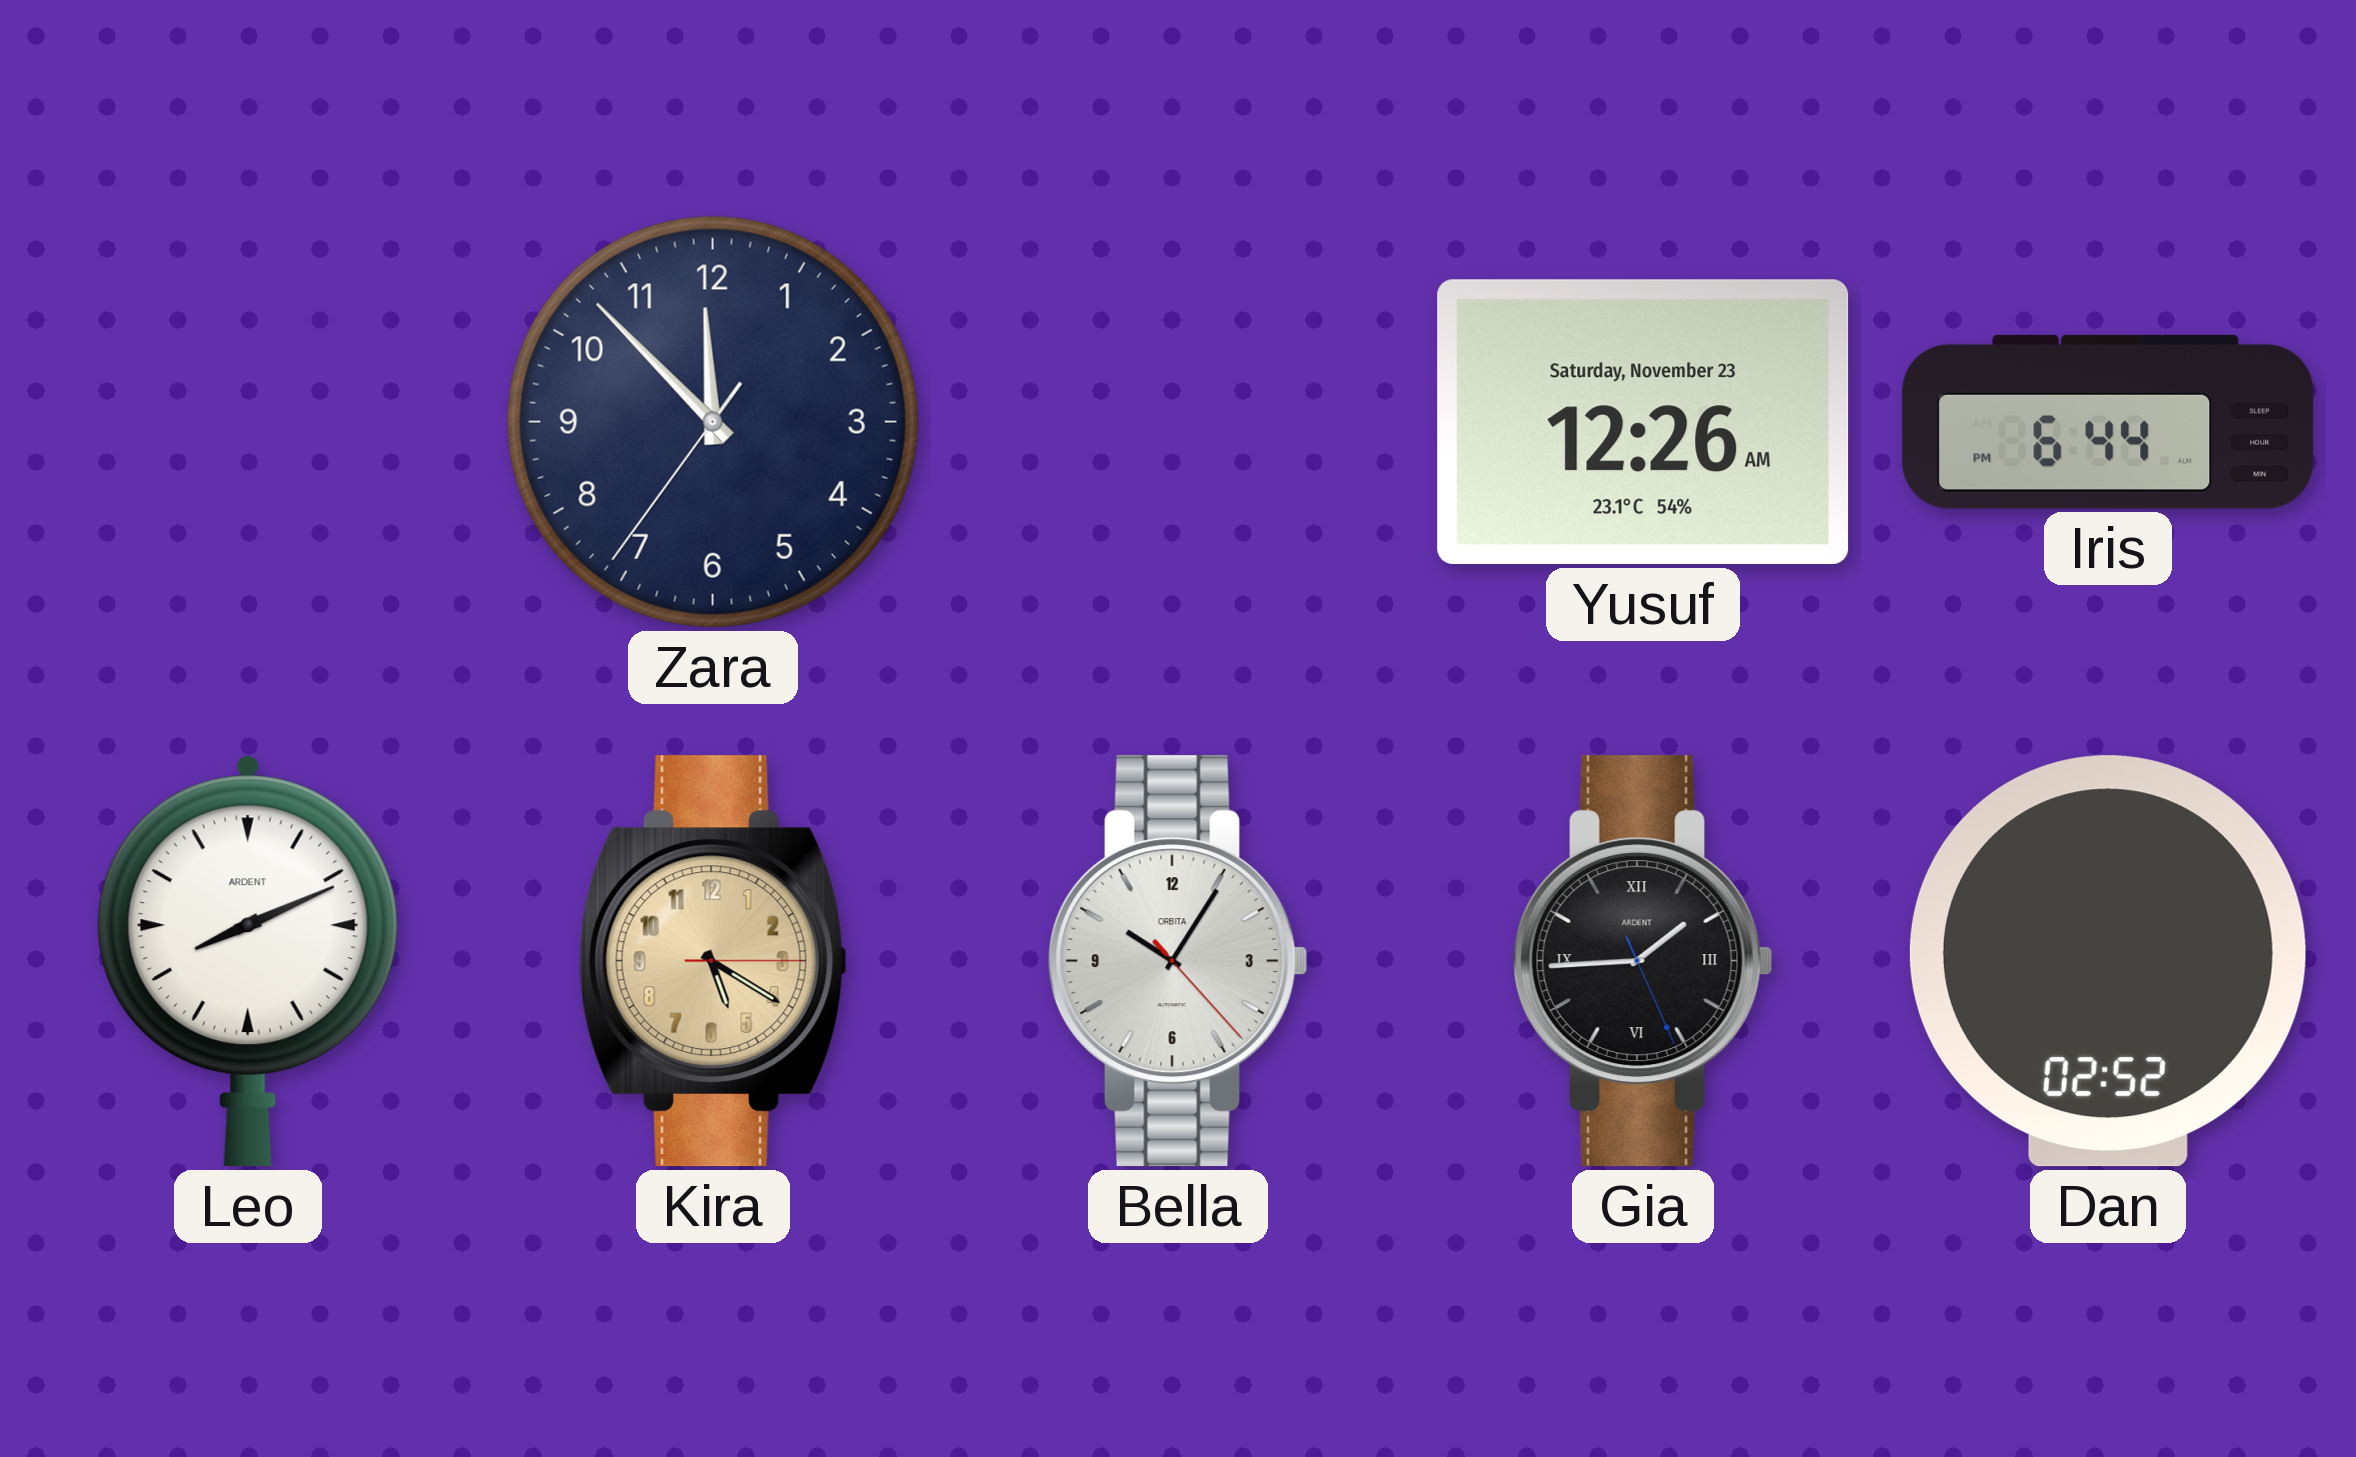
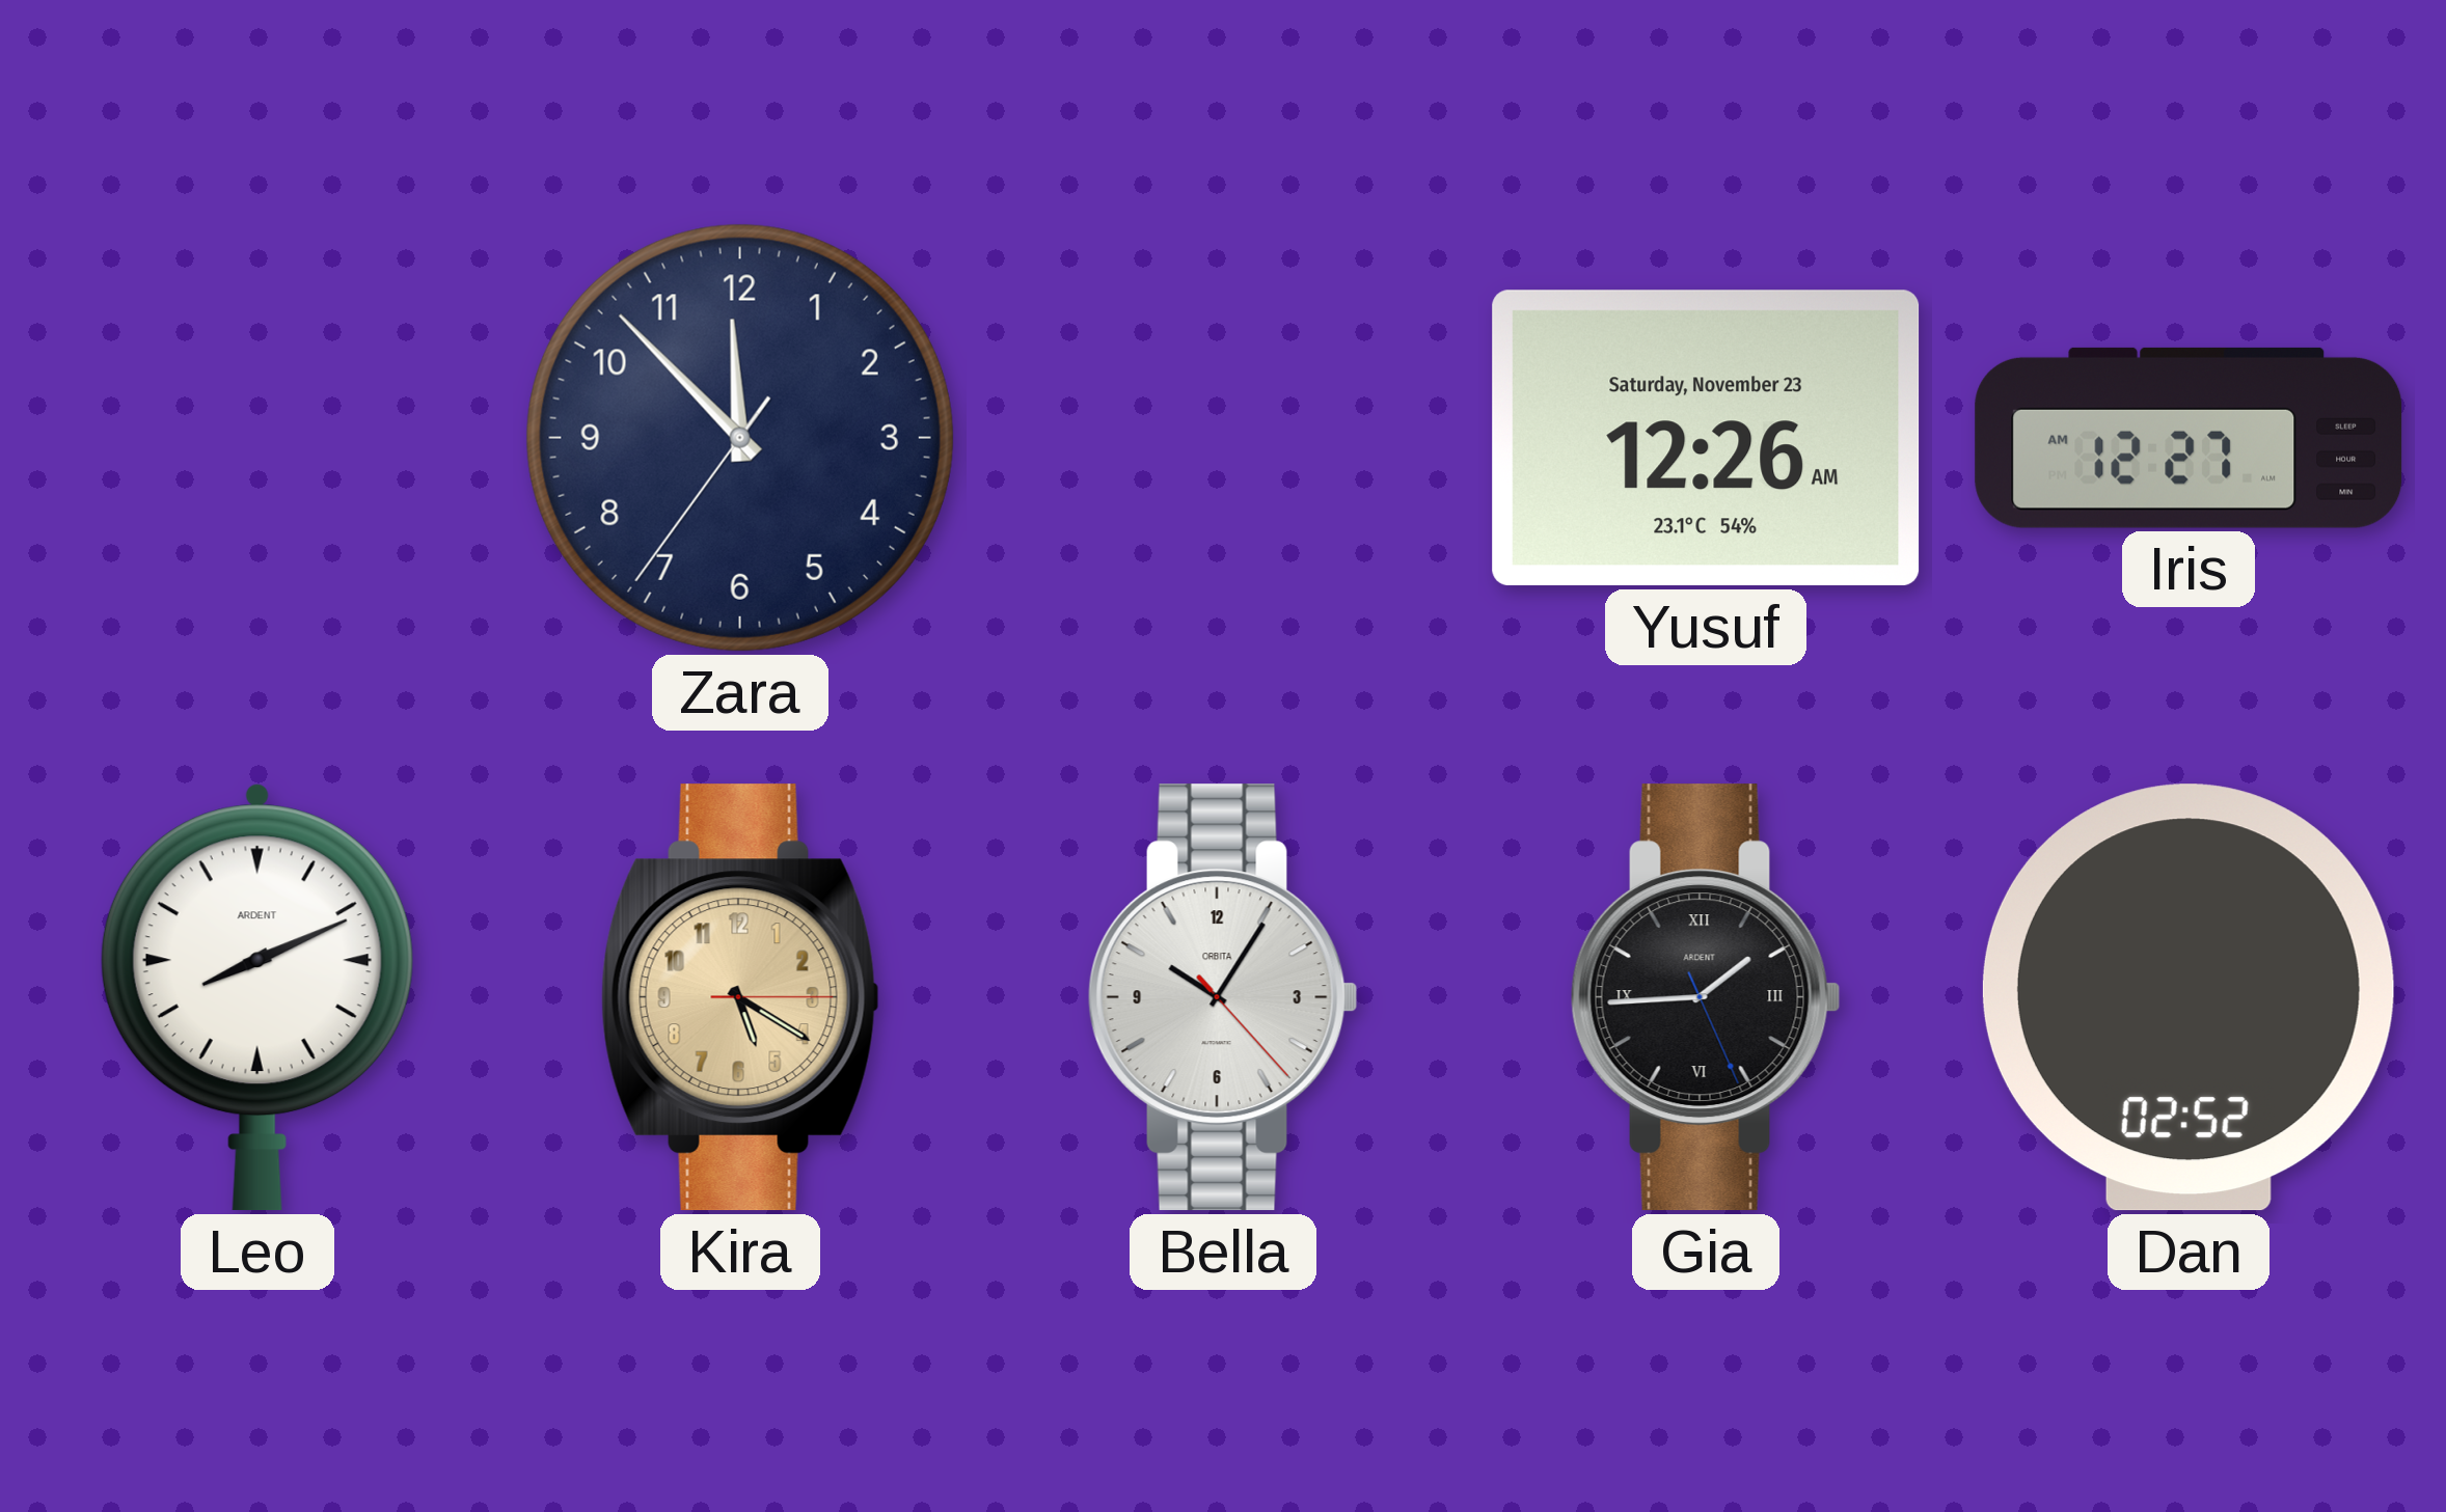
Iris: 6:44 -> 12:27 (2189, 438)
